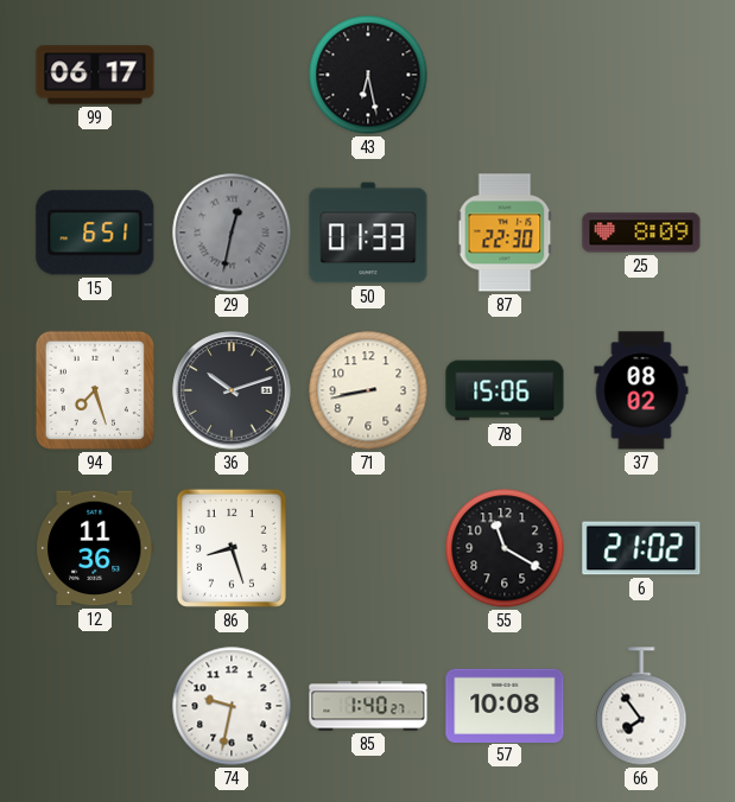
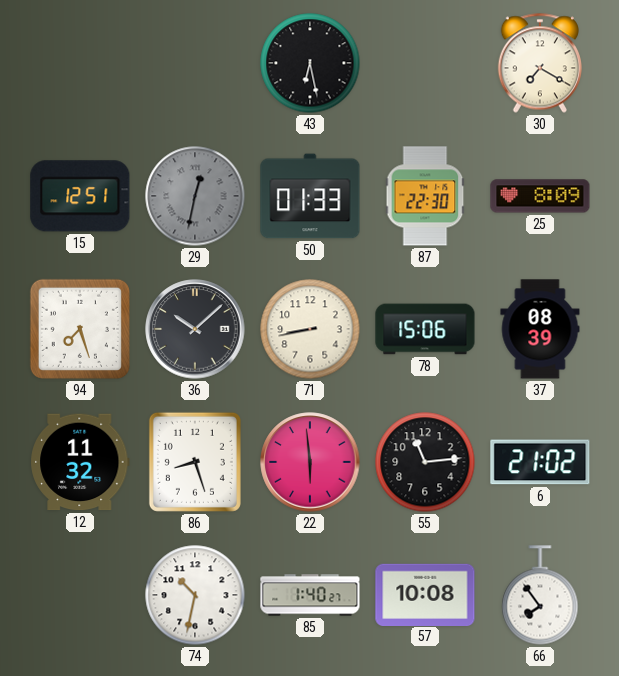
99: 06:17 -> none (95, 75)
30: none -> 7:20 (540, 63)
15: 6:51 -> 12:51 (80, 196)
36: 10:12 -> 10:08 (195, 329)
37: 08:02 -> 08:39 (540, 329)
12: 11:36 -> 11:32 (81, 462)
22: none -> 5:59 (310, 462)
55: 11:20 -> 11:14 (425, 462)
74: 9:32 -> 10:32 (195, 595)
